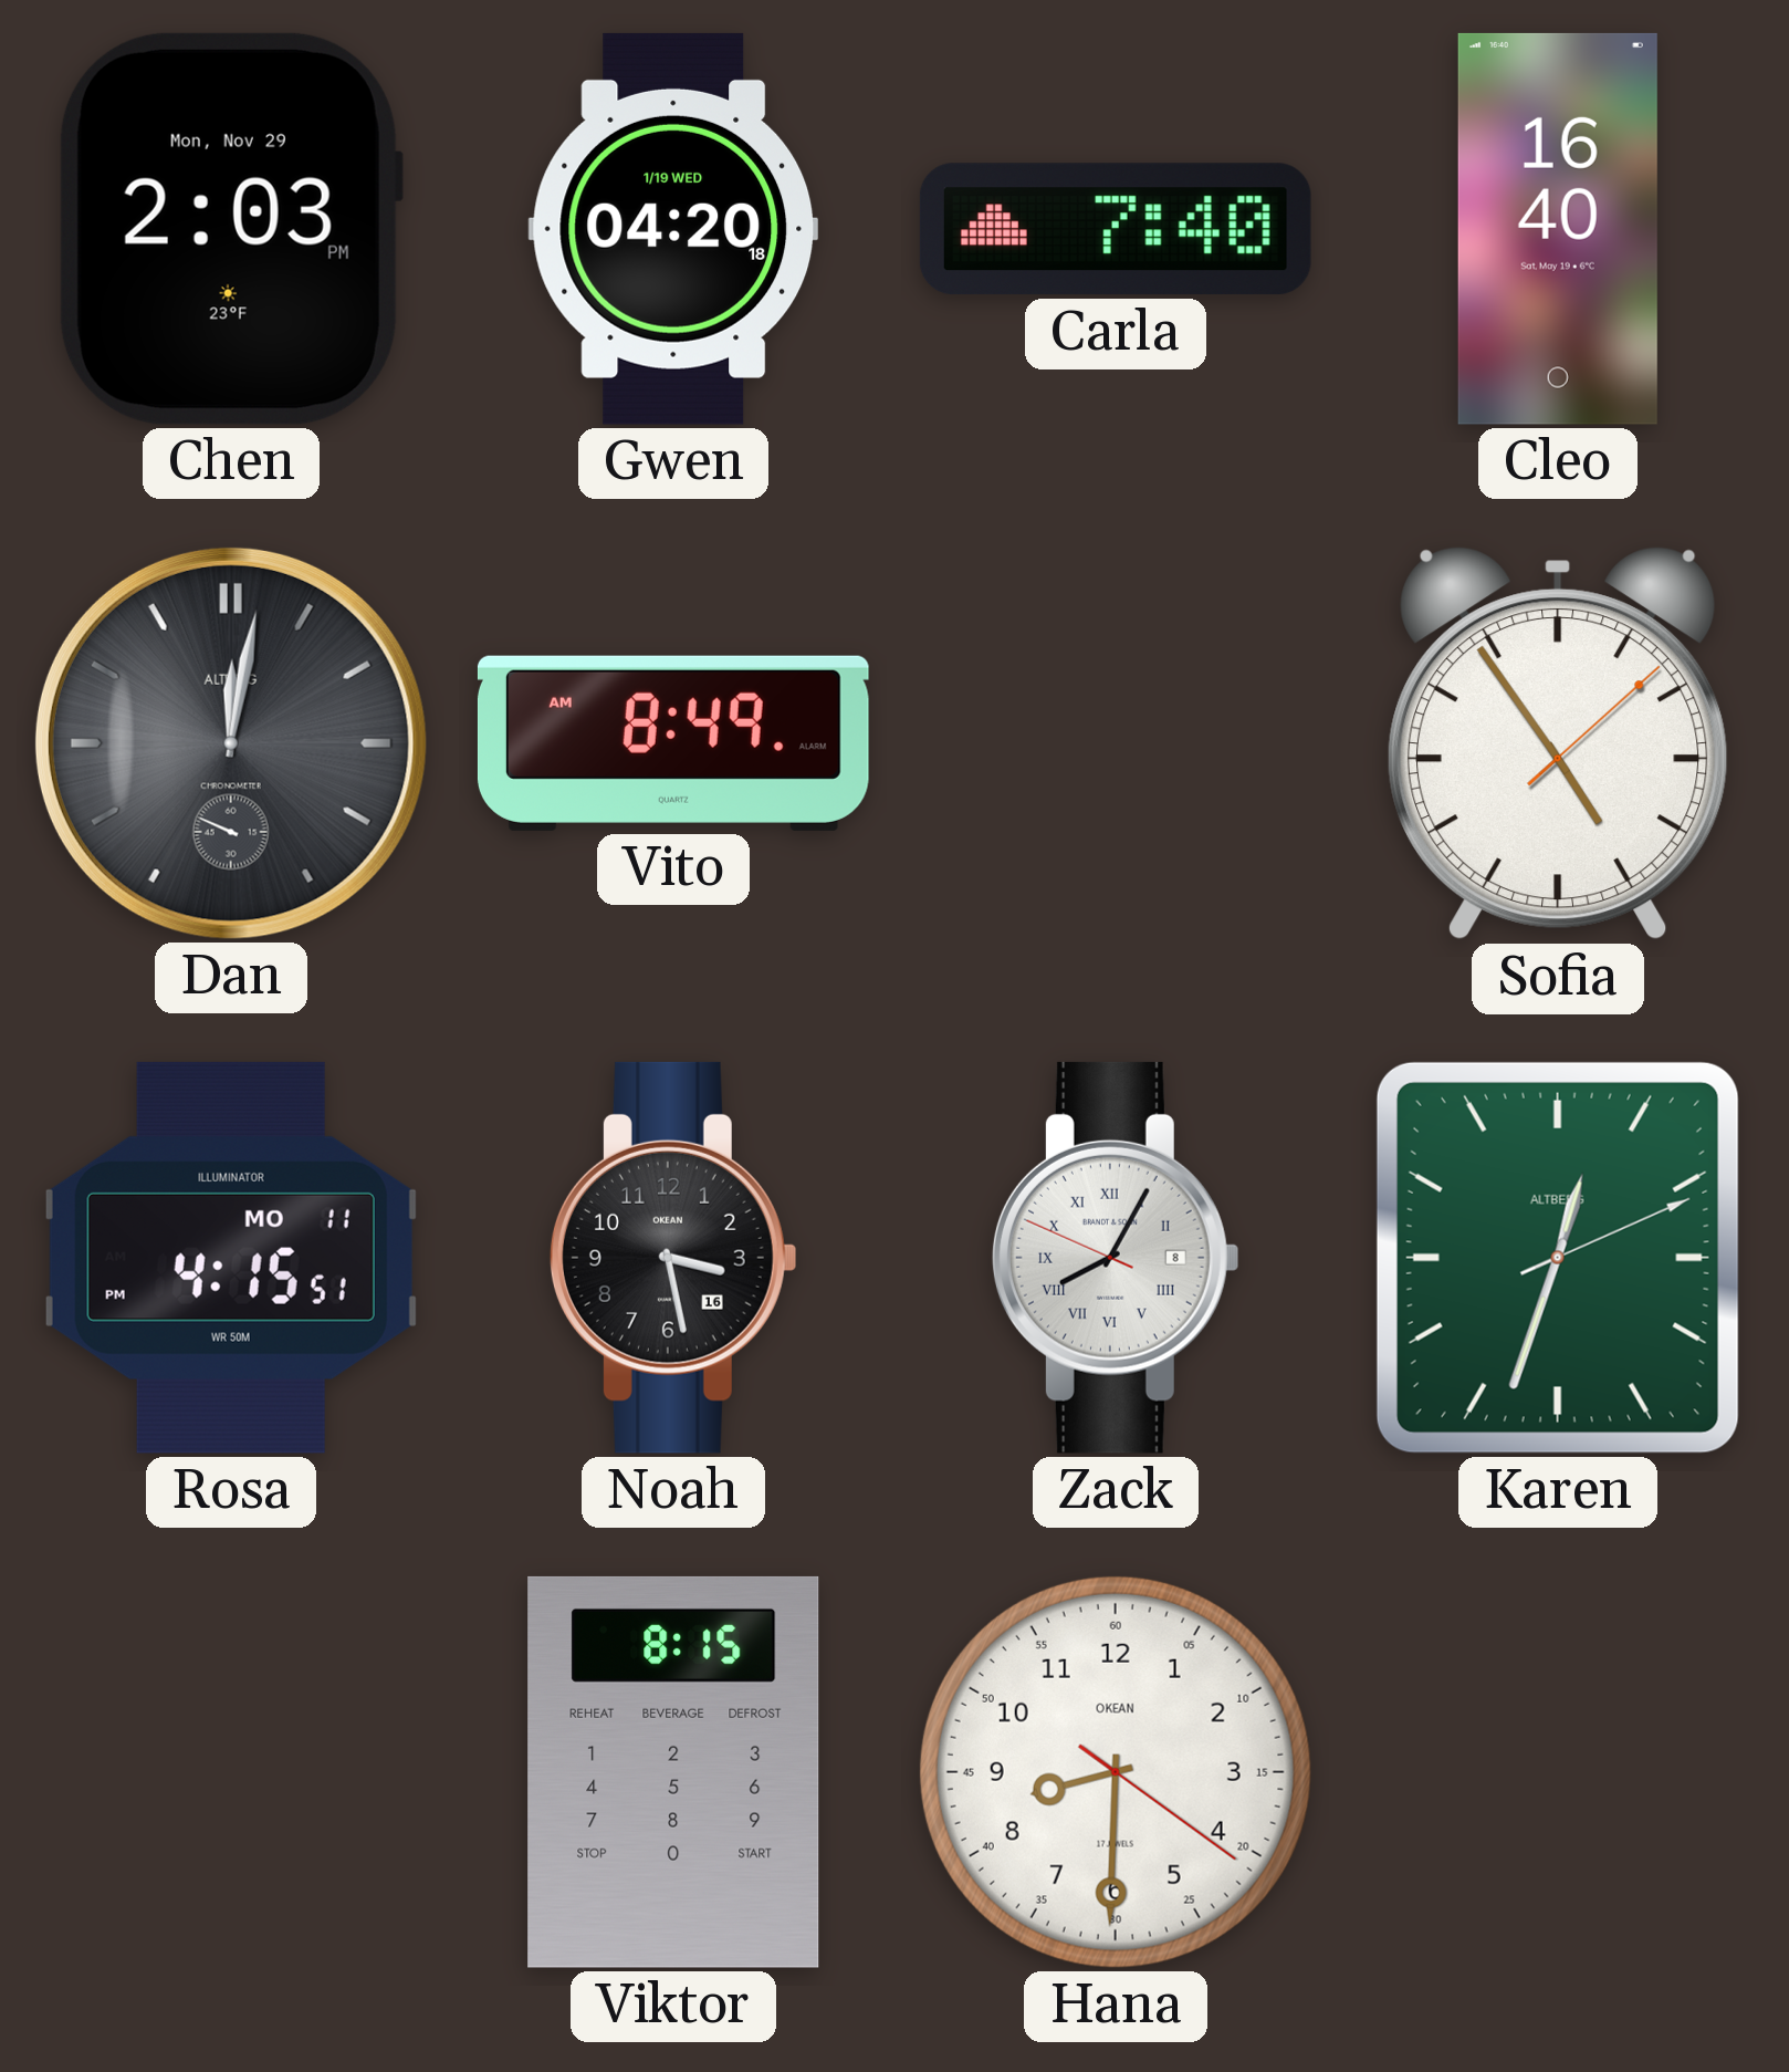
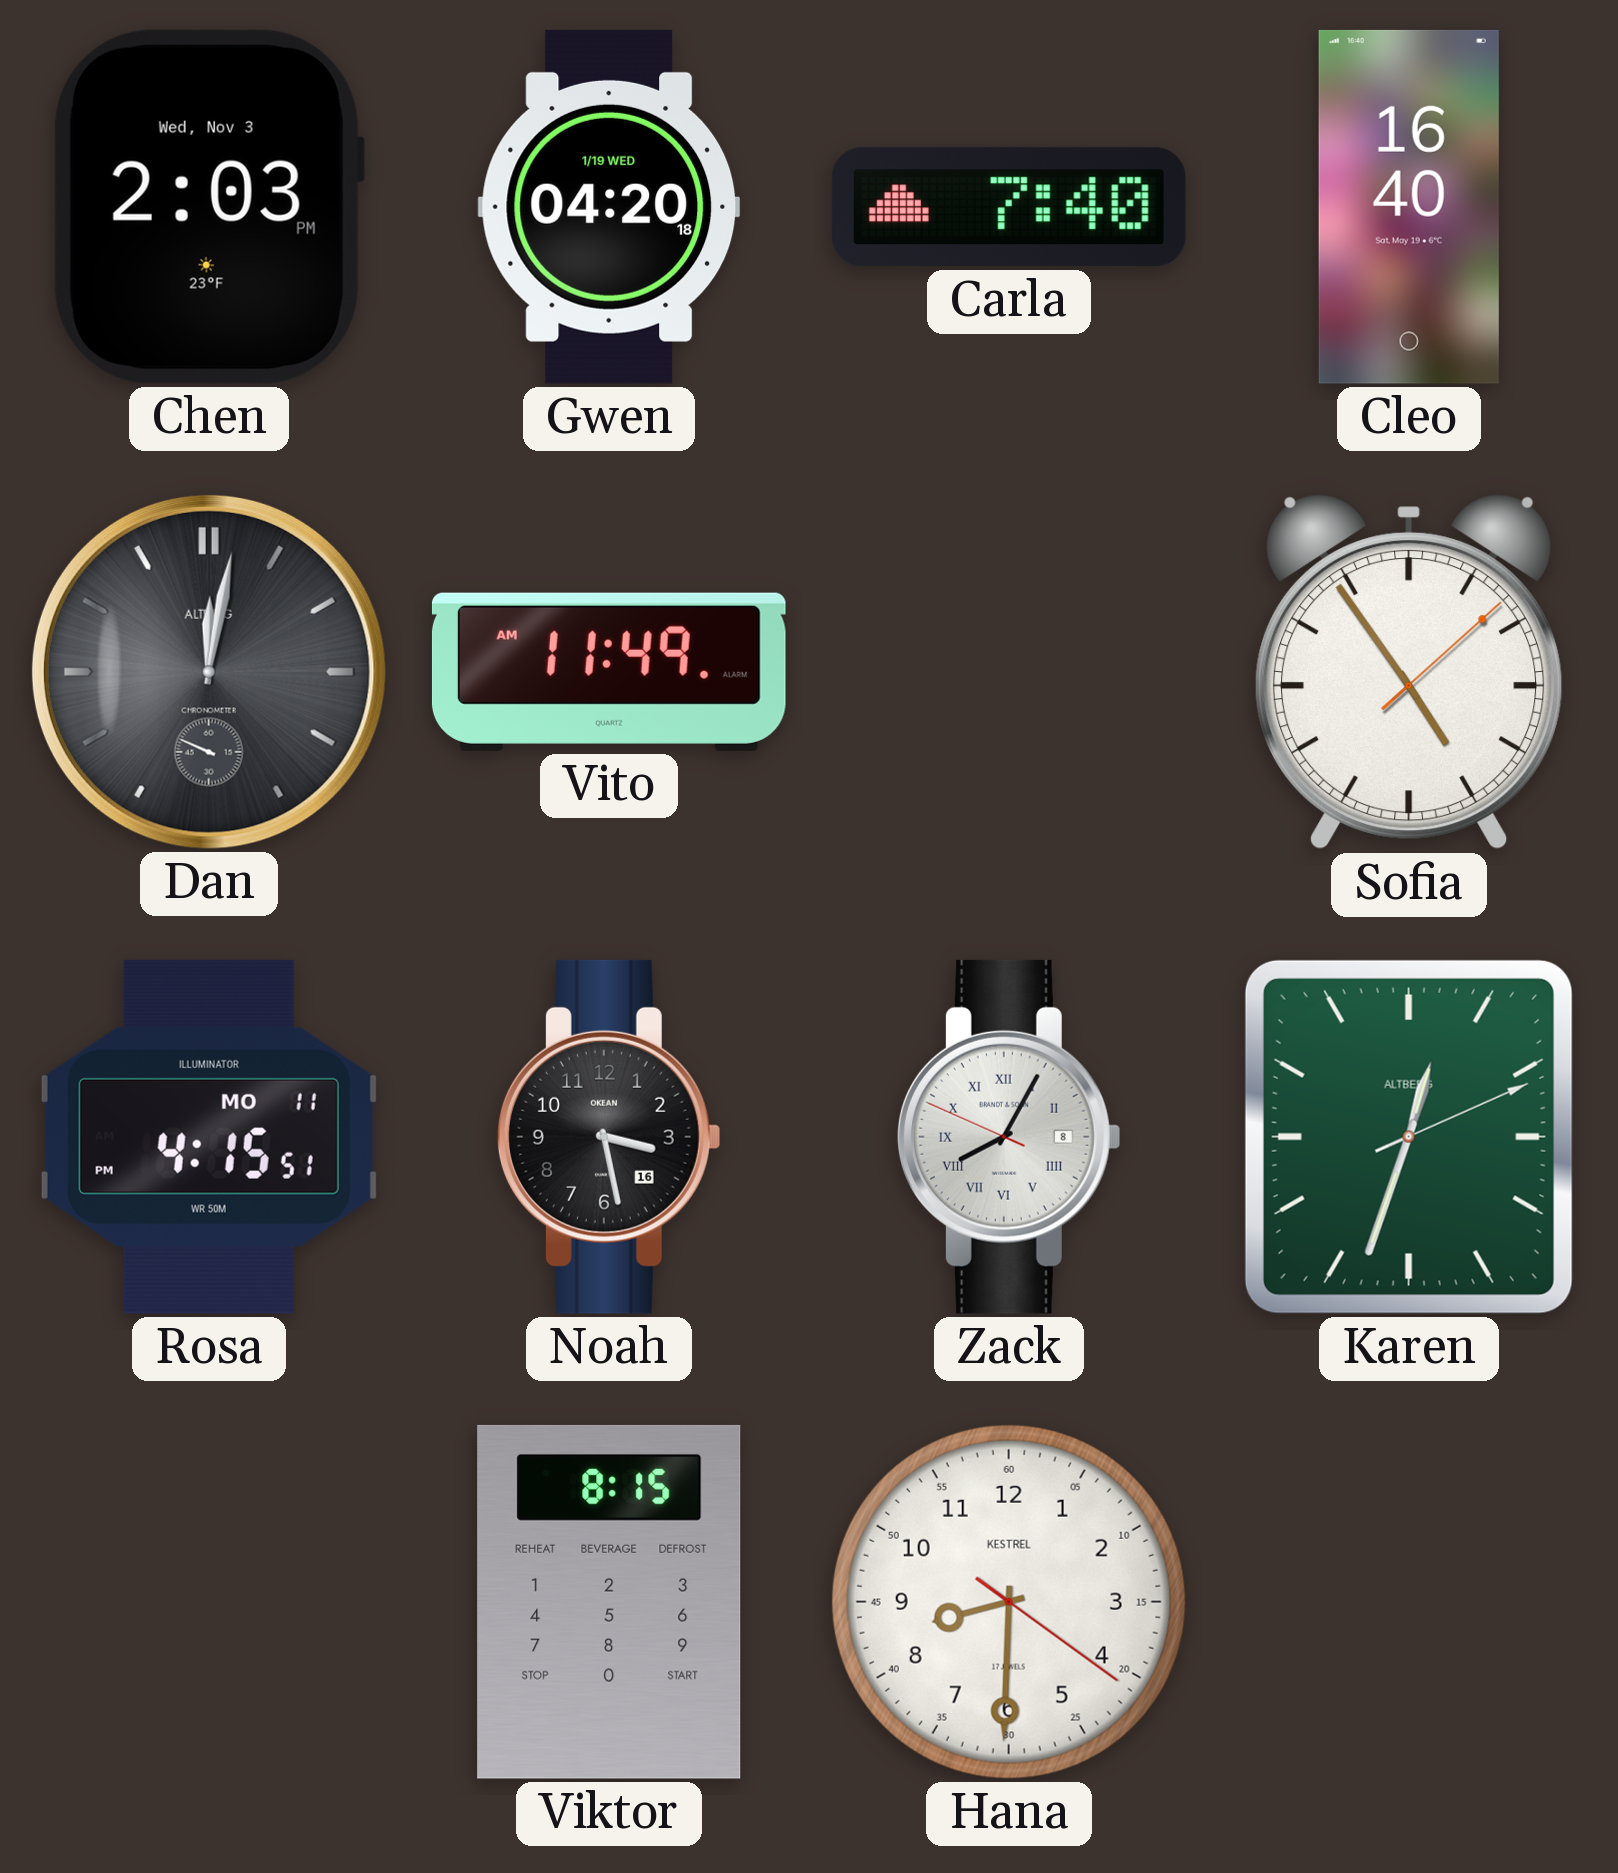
Chen date: Mon, Nov 29 -> Wed, Nov 3 (208, 207)
Vito: 8:49 -> 11:49 (609, 672)
Hana brand: OKEAN -> KESTREL (1009, 1602)
